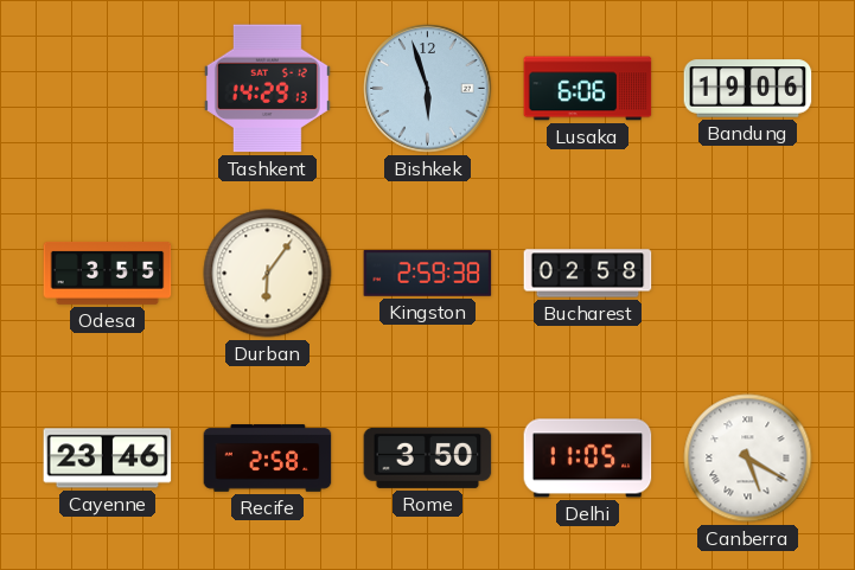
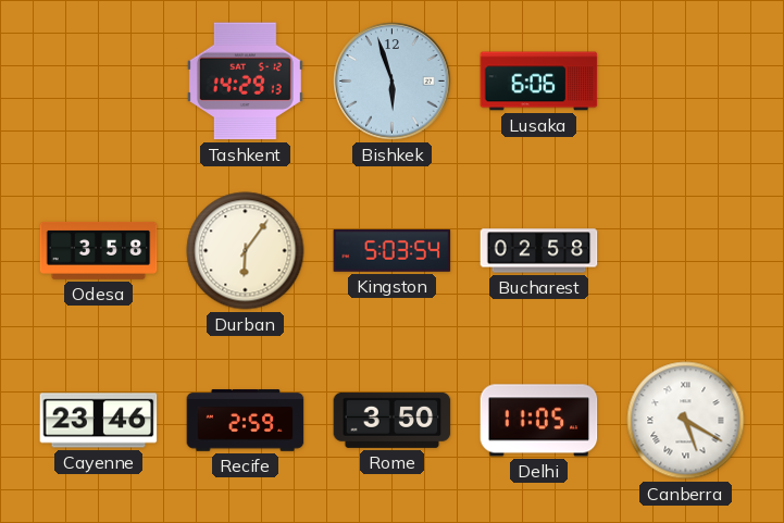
Bandung: 19:06 -> none (748, 89)
Odesa: 3:55 -> 3:58 (99, 250)
Kingston: 2:59 -> 5:03 (393, 250)
Recife: 2:58 -> 2:59 (246, 421)
